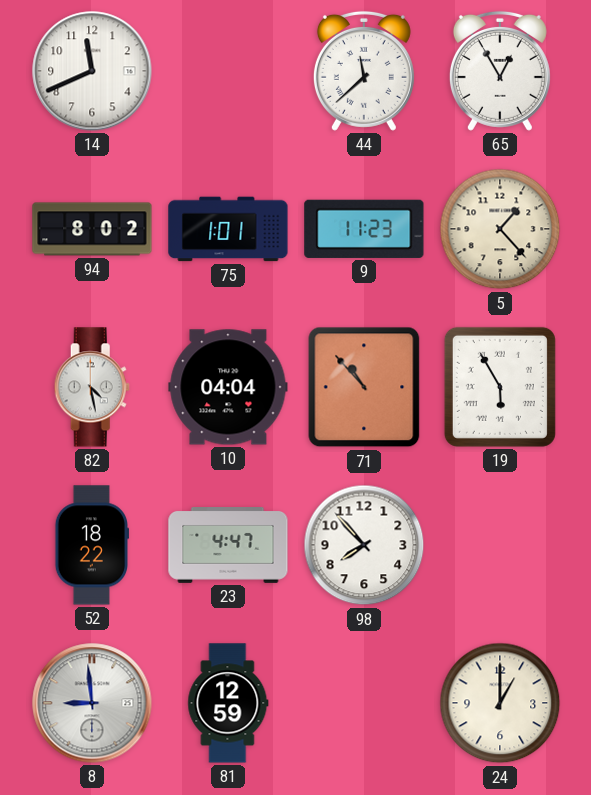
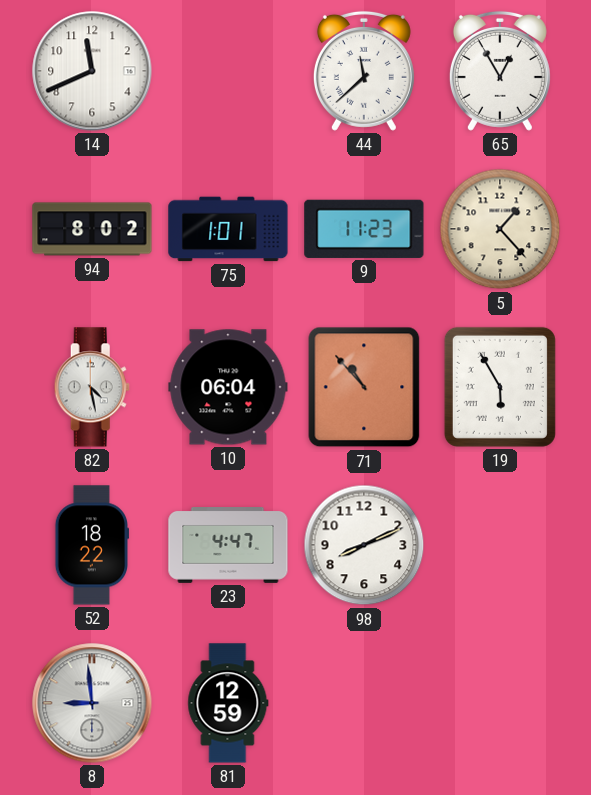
10: 04:04 -> 06:04 (228, 387)
98: 7:53 -> 8:11 (364, 545)
24: 1:00 -> none (500, 703)
